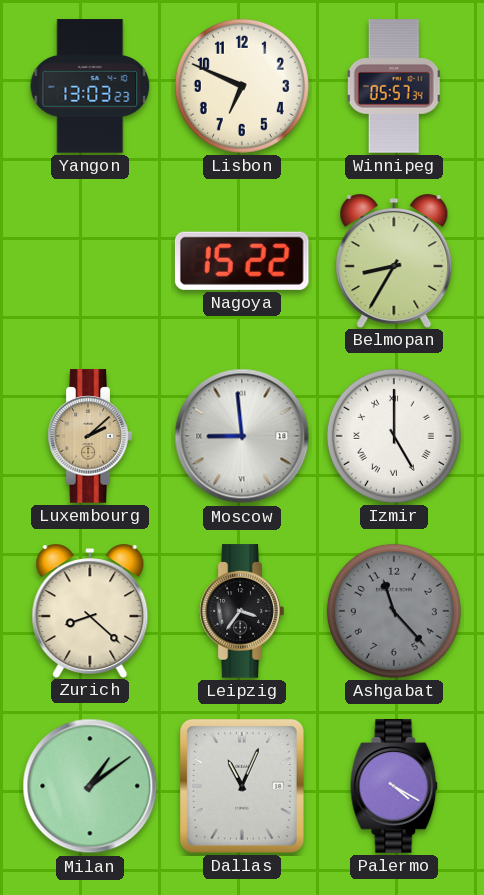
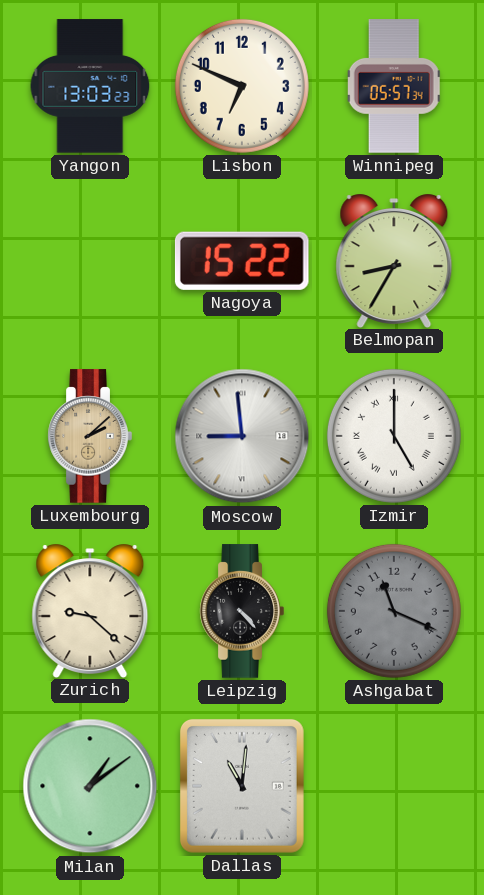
Zurich: 8:22 -> 9:22 (90, 610)
Leipzig: 3:36 -> 4:23 (242, 611)
Ashgabat: 11:23 -> 11:19 (394, 611)
Dallas: 11:04 -> 11:01 (242, 786)
Palermo: 4:20 -> none (394, 786)
